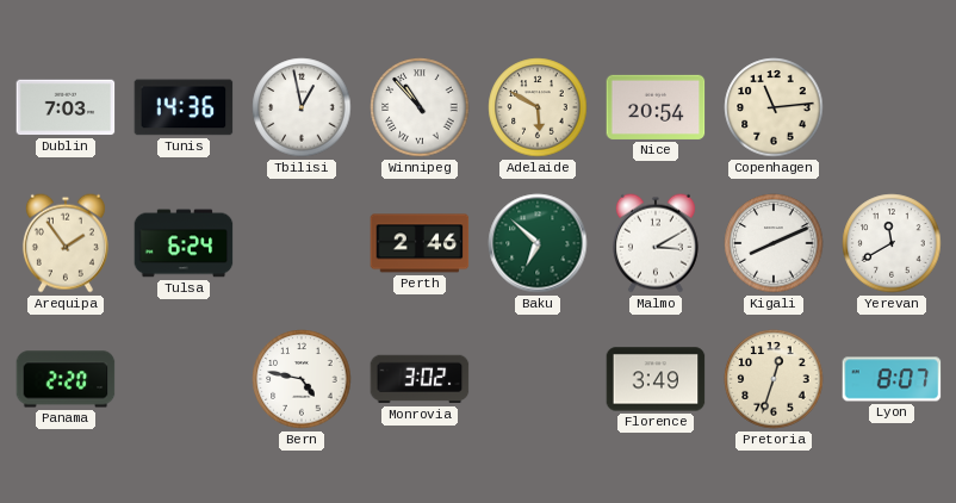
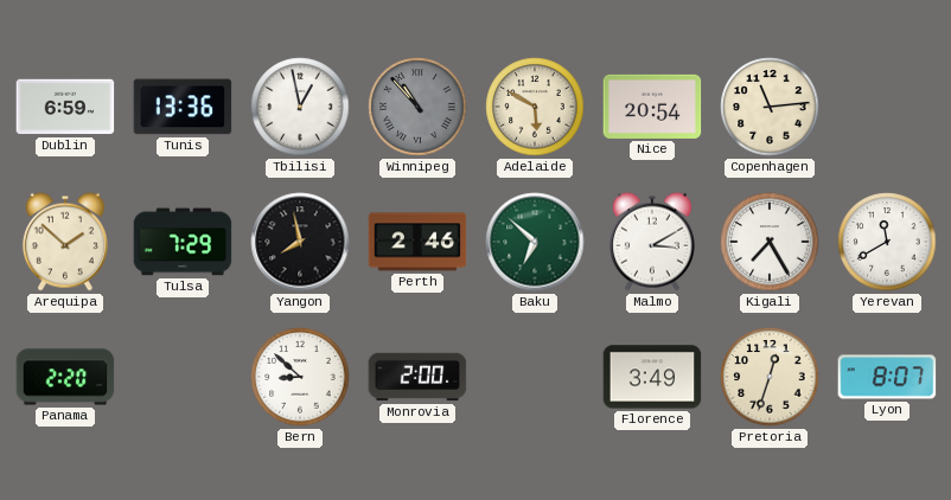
Dublin: 7:03 -> 6:59 (65, 107)
Tunis: 14:36 -> 13:36 (183, 107)
Winnipeg dial: white -> grey (417, 107)
Arequipa: 1:54 -> 1:52 (65, 242)
Tulsa: 6:24 -> 7:29 (183, 242)
Yangon: none -> 7:58 (300, 242)
Kigali: 8:11 -> 7:25 (770, 242)
Bern: 4:47 -> 8:52 (300, 377)
Monrovia: 3:02 -> 2:00 (417, 377)
